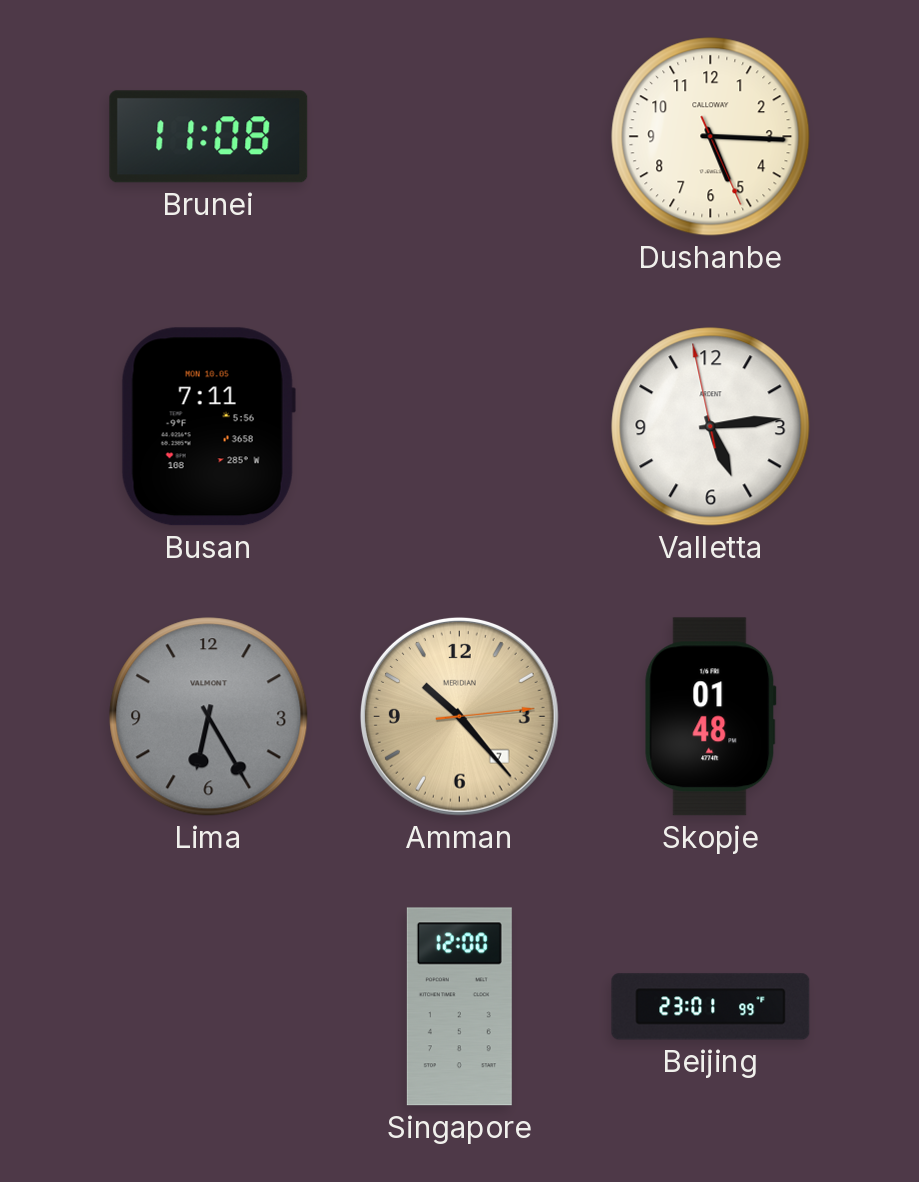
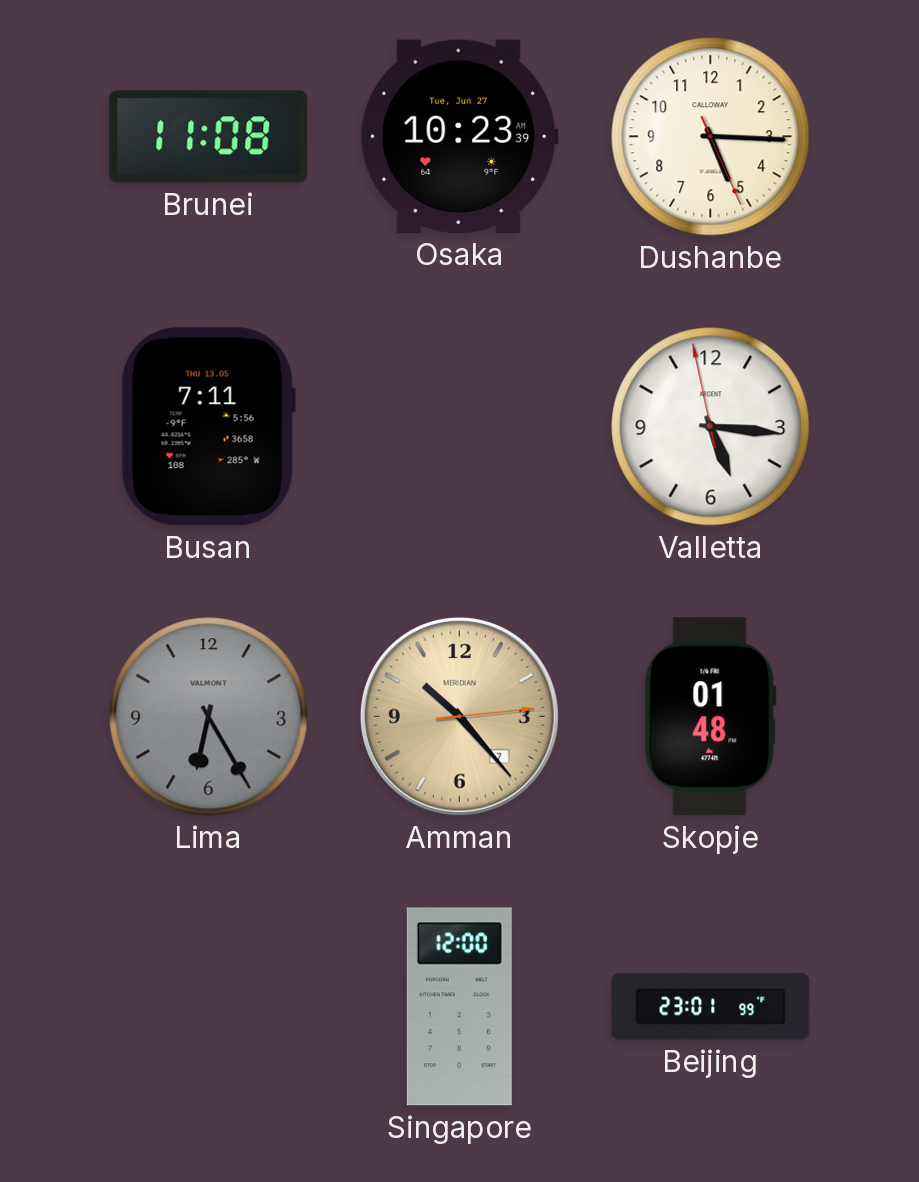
Osaka: none -> 10:23 (460, 136)
Busan date: MON 10.05 -> THU 13.05 (208, 427)
Valletta: 5:13 -> 5:15 (711, 427)
